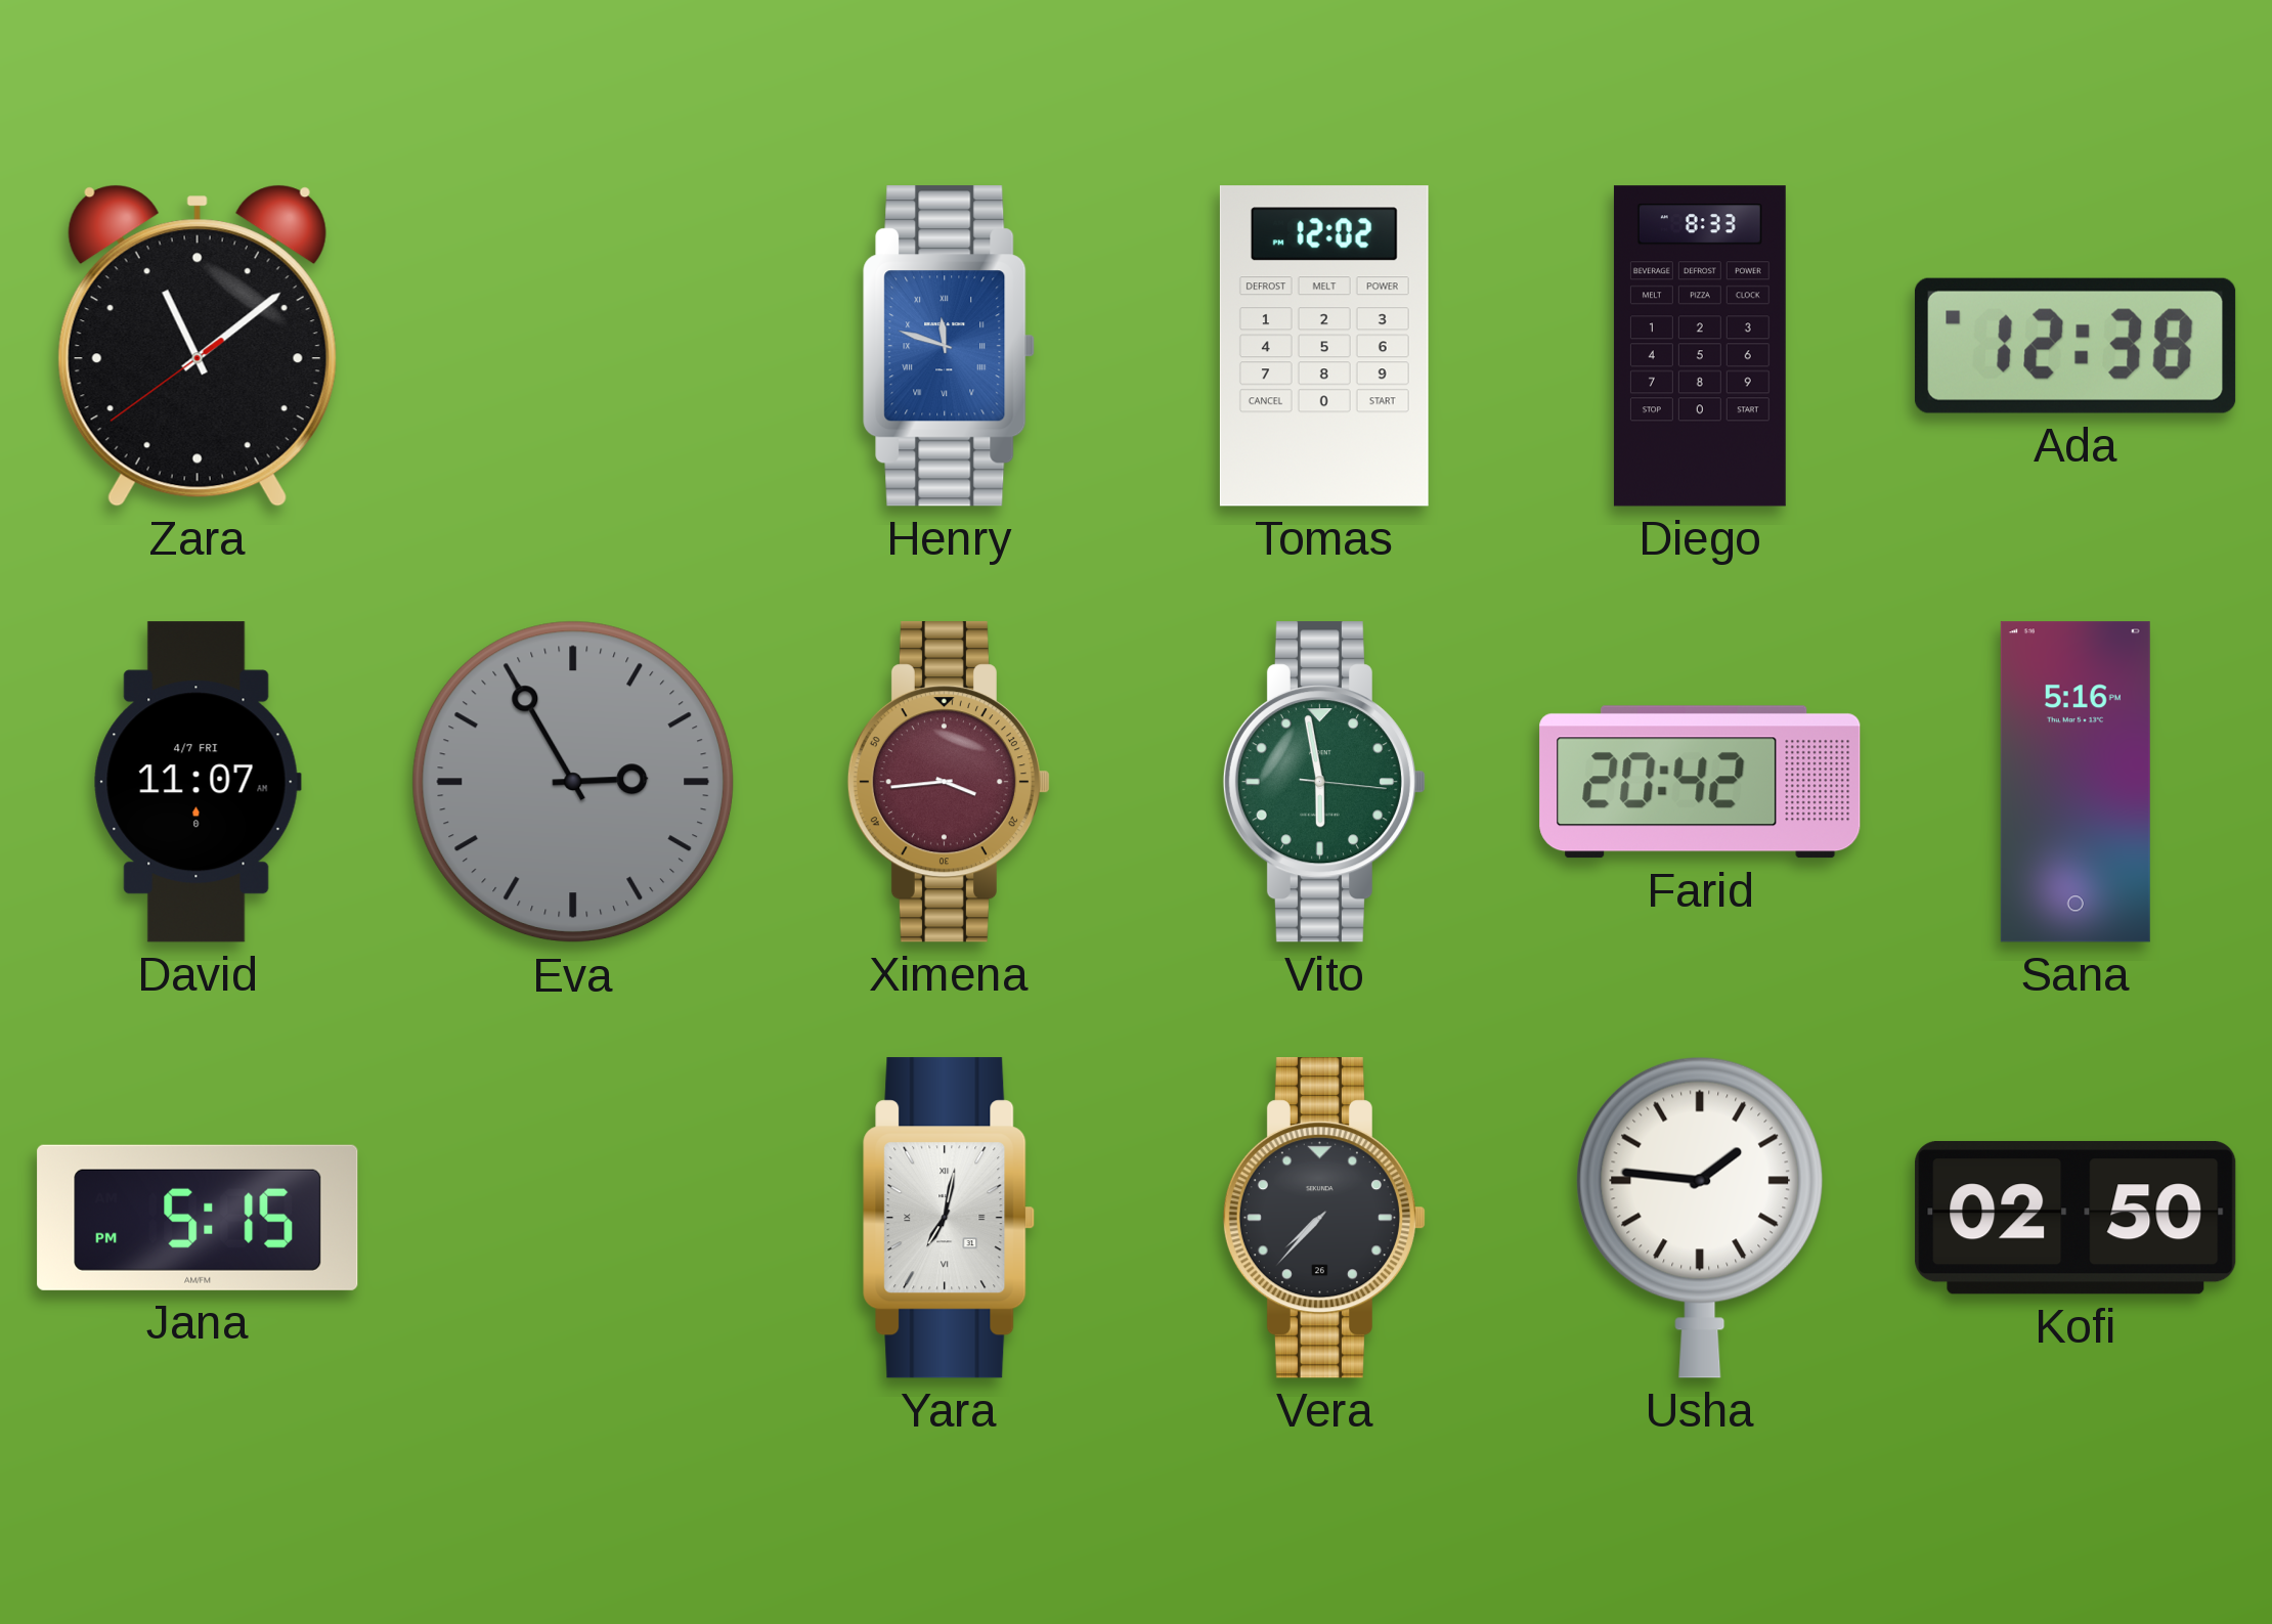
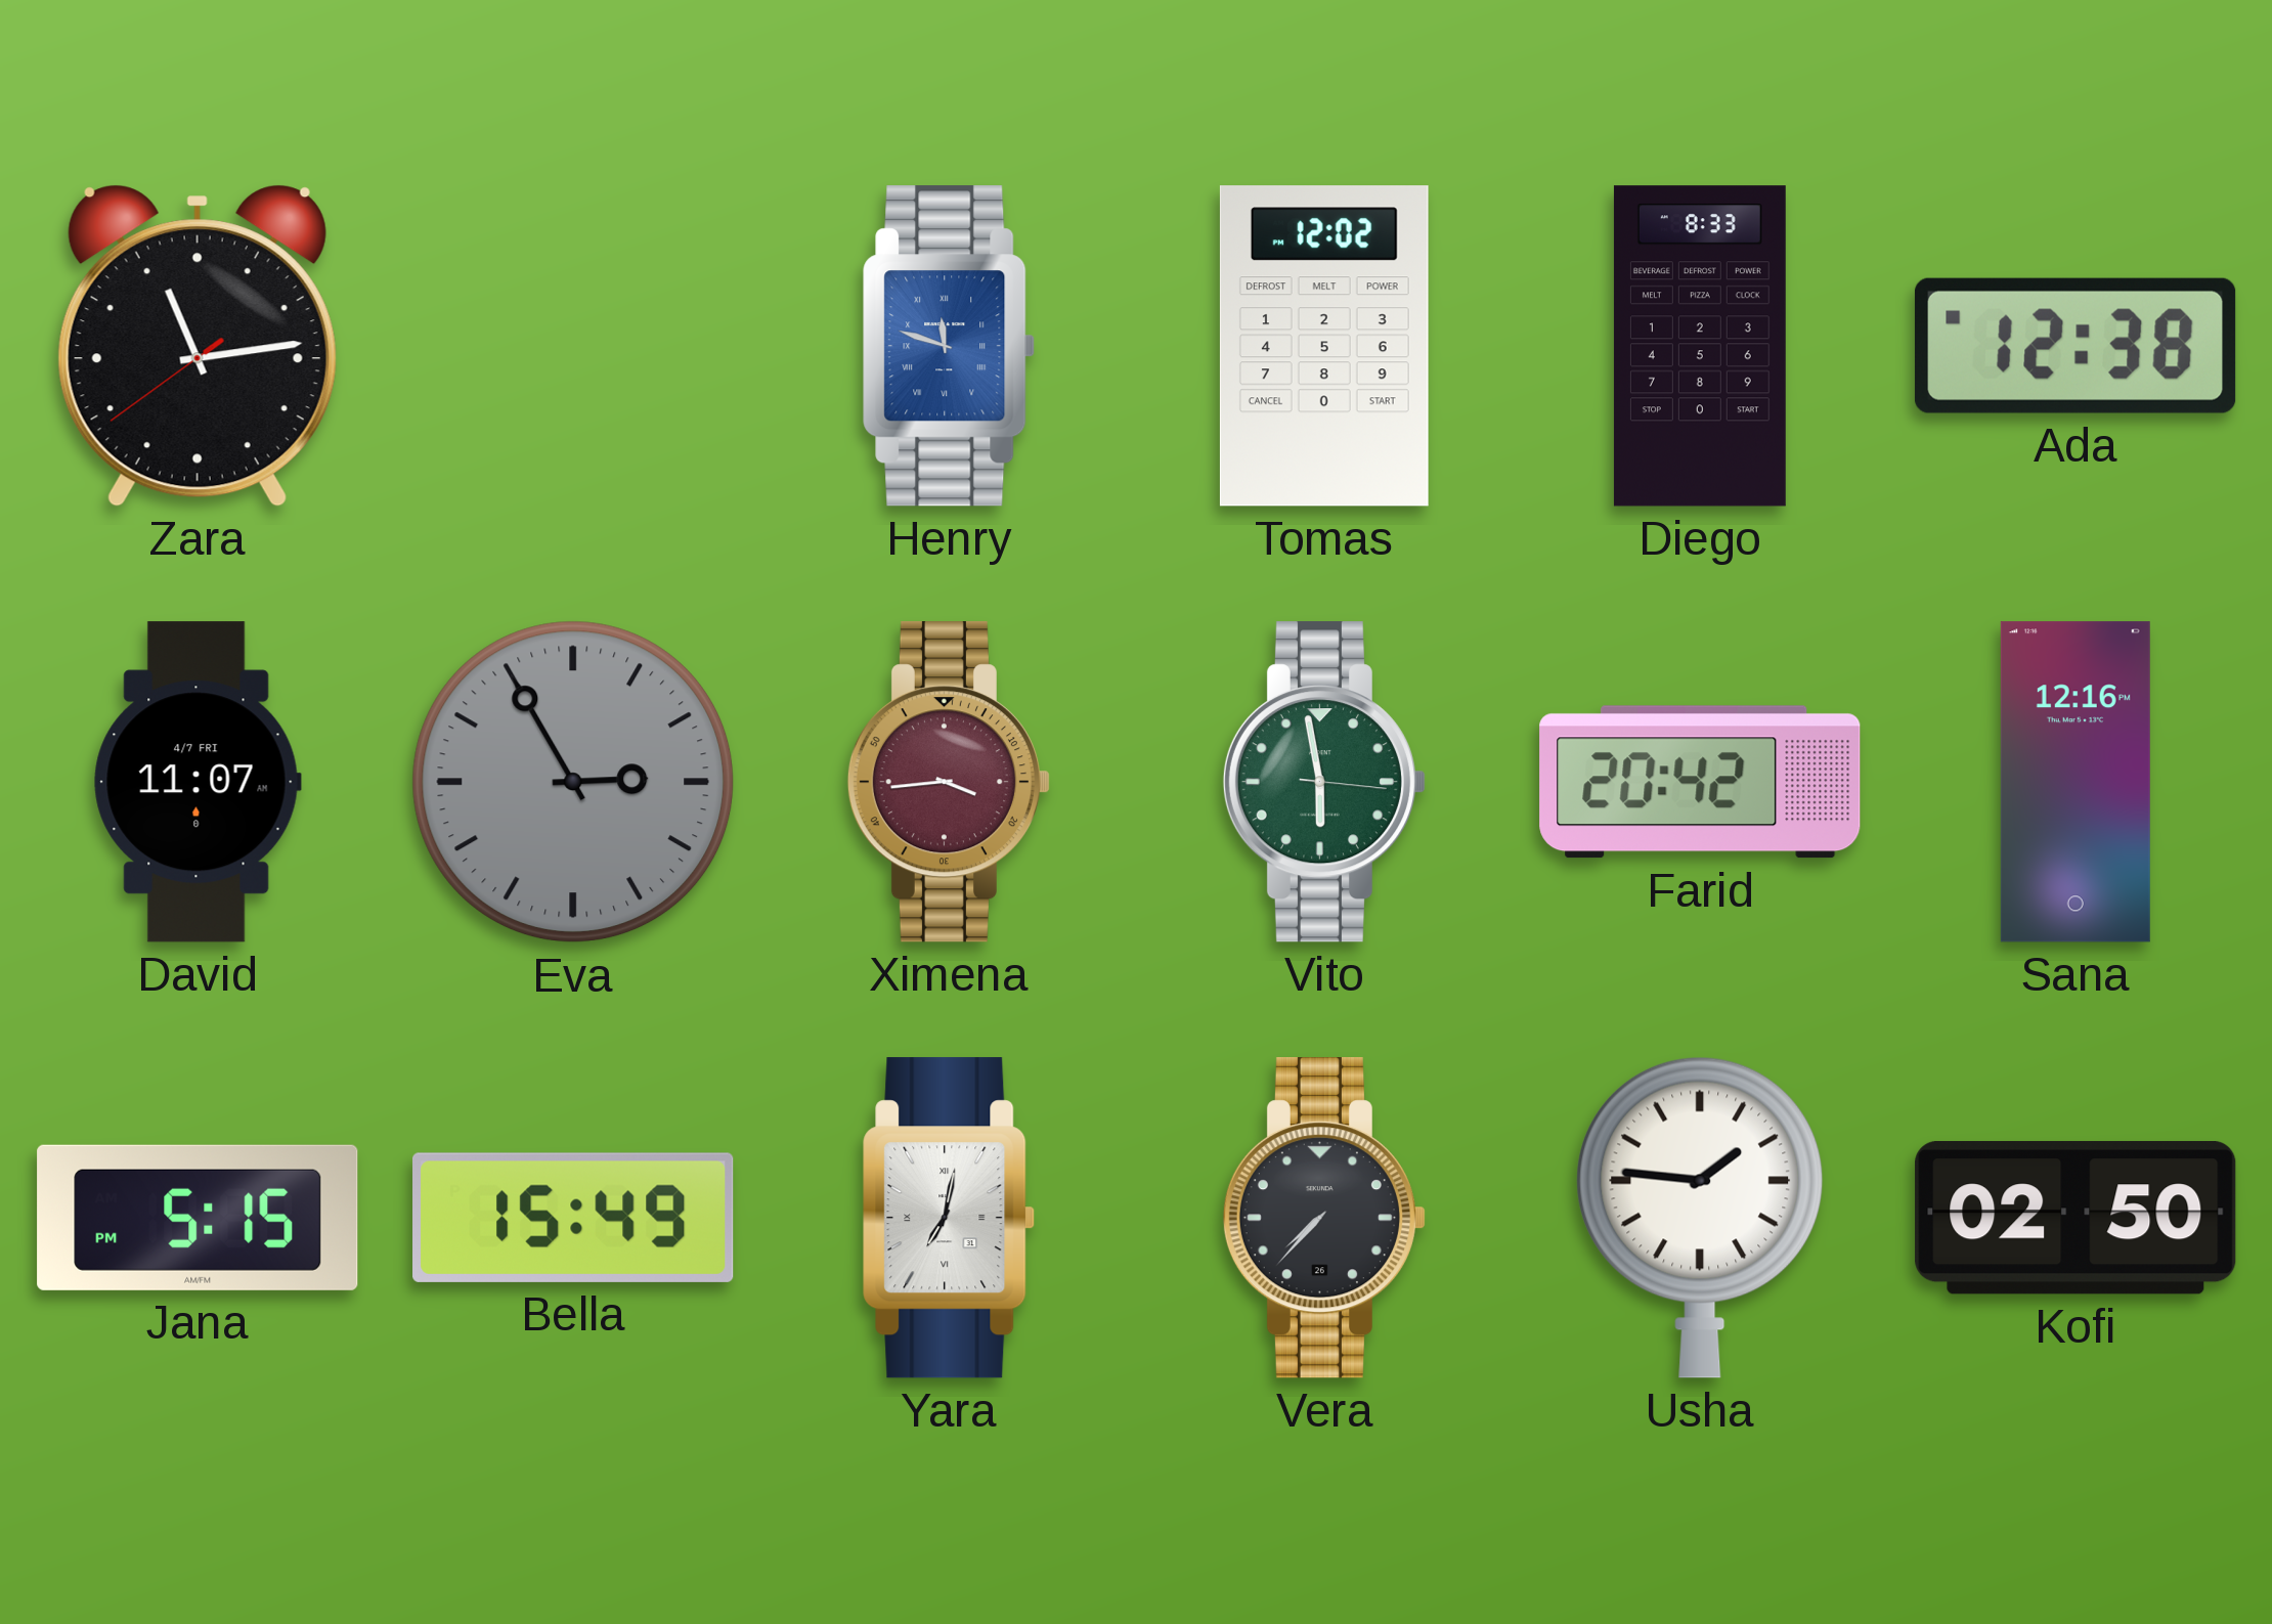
Zara: 11:08 -> 11:13 (198, 346)
Sana: 5:16 -> 12:16 (2076, 782)
Bella: none -> 15:49 (573, 1218)
